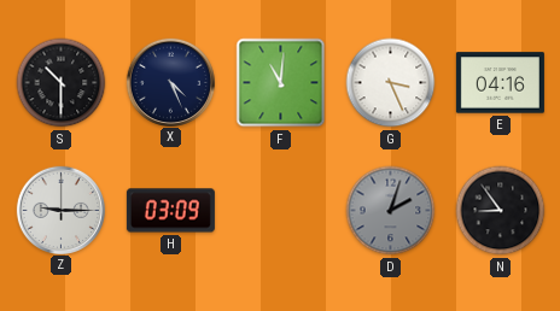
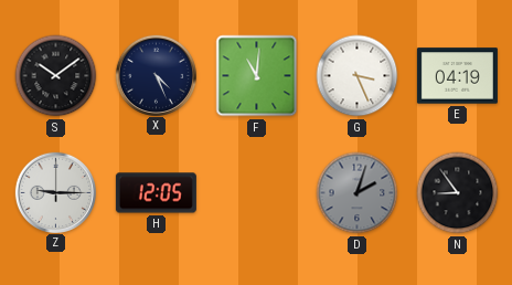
S: 10:30 -> 10:09 (56, 76)
E: 04:16 -> 04:19 (457, 76)
H: 03:09 -> 12:05 (156, 193)
